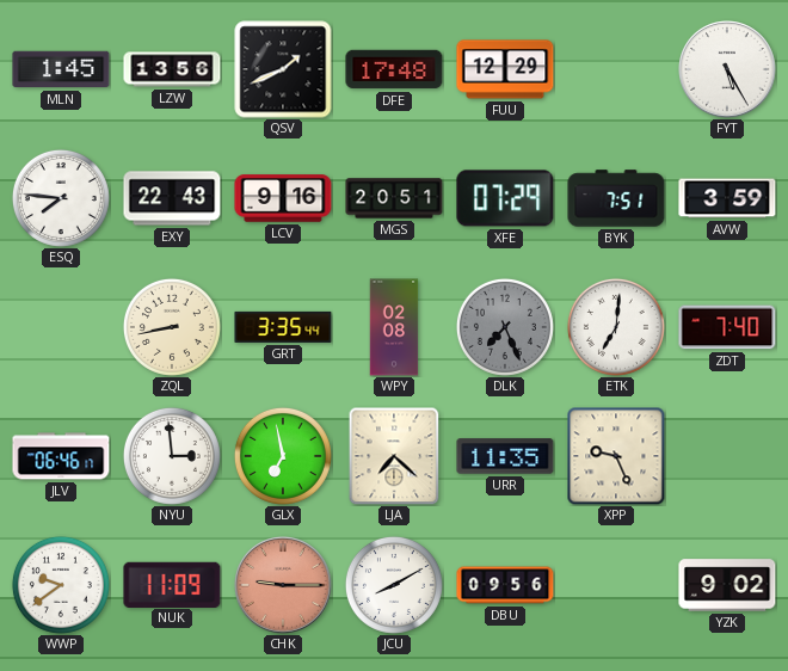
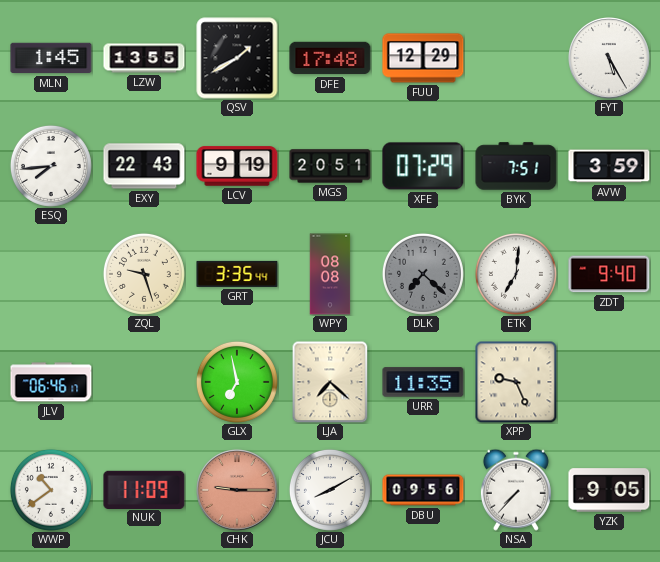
LZW: 13:56 -> 13:55 (144, 58)
QSV: 1:41 -> 1:40 (237, 58)
ESQ: 7:46 -> 7:44 (51, 166)
LCV: 9:16 -> 9:19 (237, 166)
ZQL: 8:43 -> 9:27 (144, 274)
WPY: 02:08 -> 08:08 (330, 274)
DLK: 7:26 -> 7:22 (423, 274)
ZDT: 7:40 -> 9:40 (609, 274)
NYU: 2:59 -> none (172, 456)
WWP: 9:39 -> 10:39 (51, 490)
NSA: none -> 7:37 (516, 490)
YZK: 9:02 -> 9:05 (609, 490)
